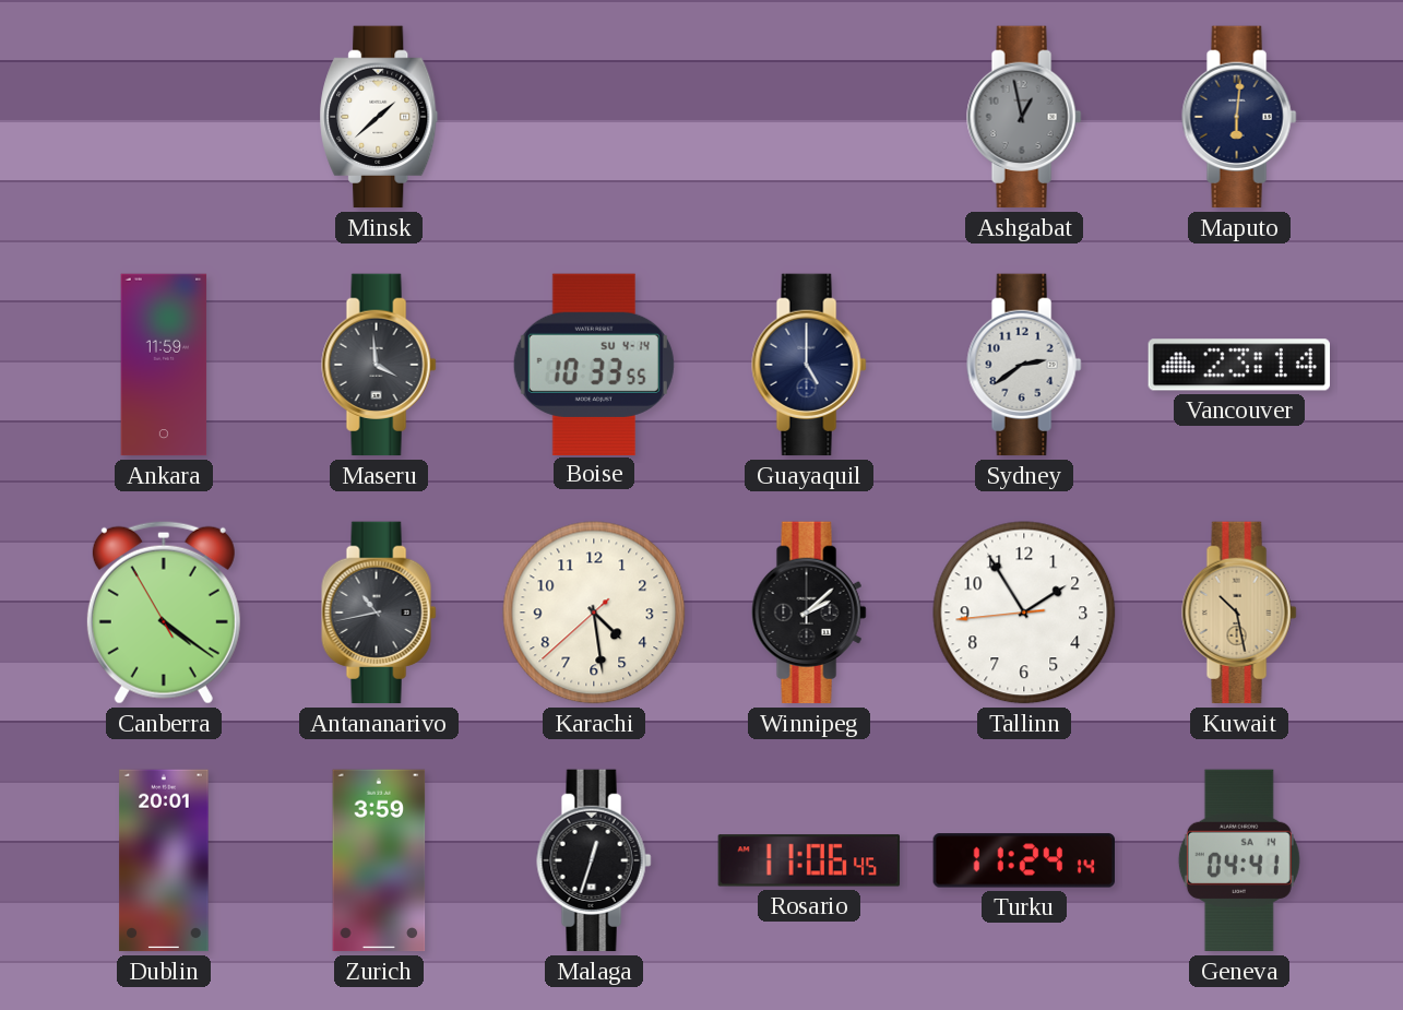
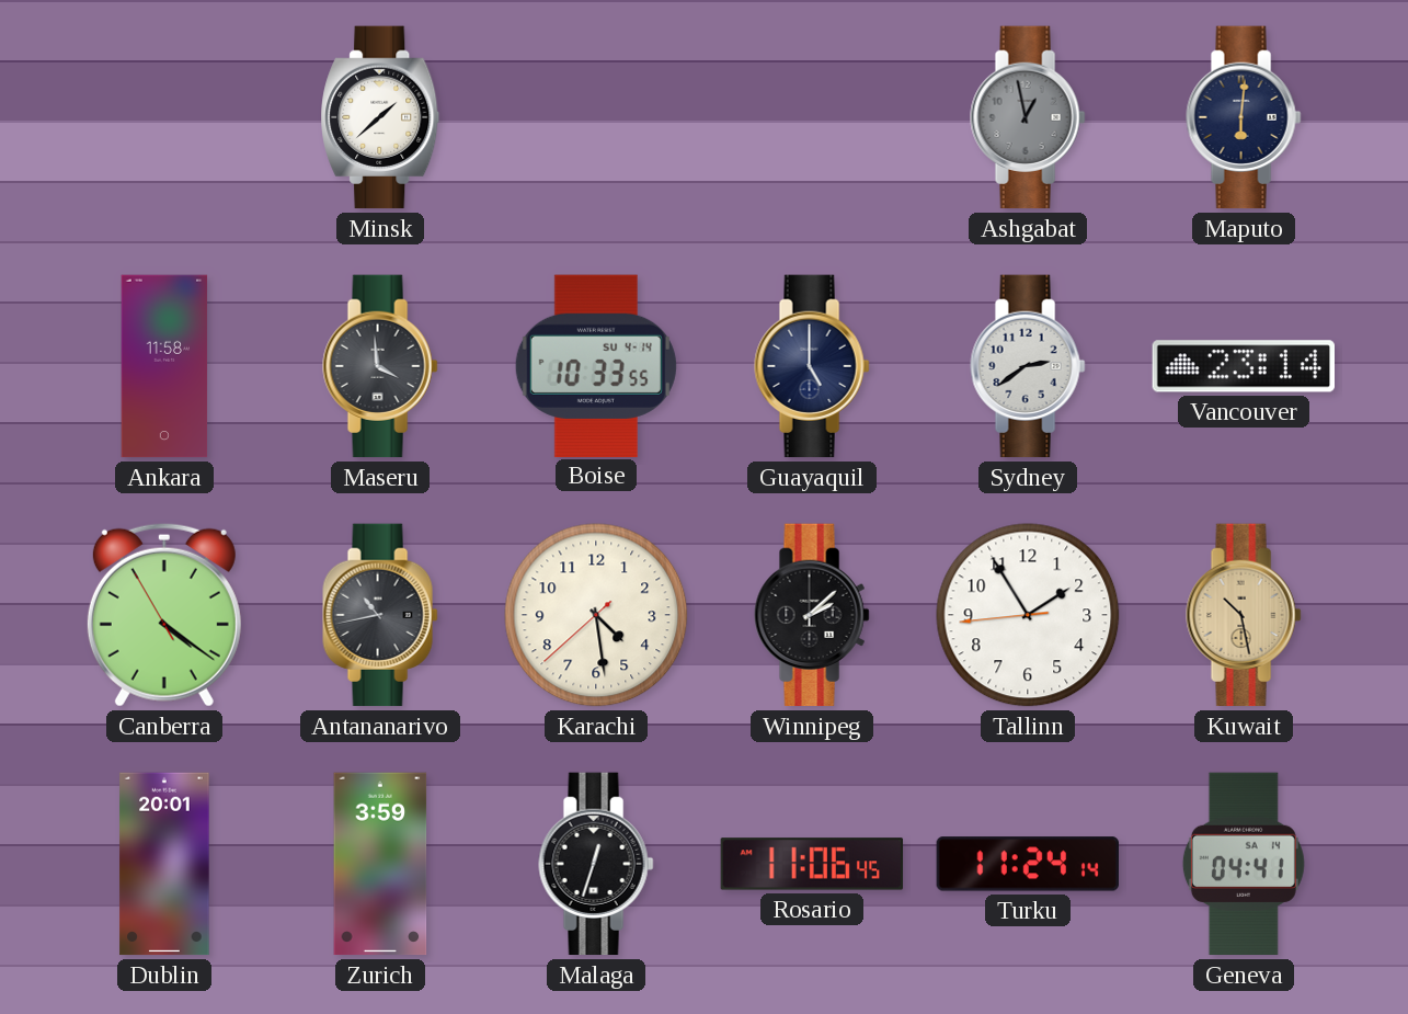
Ankara: 11:59 -> 11:58 (164, 366)
